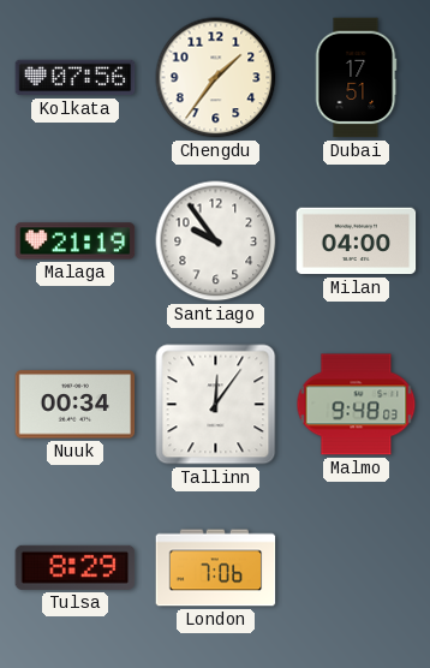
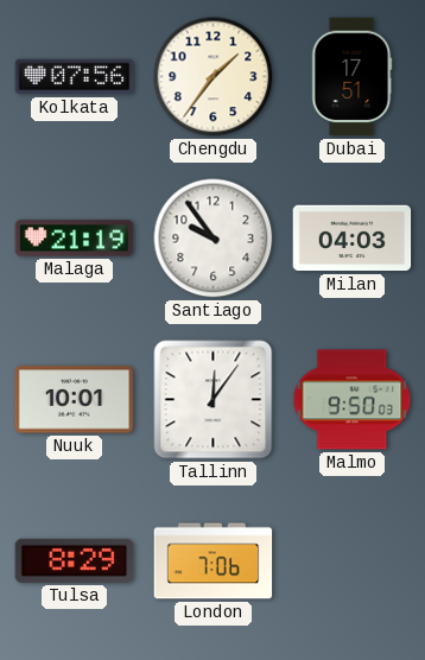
Milan: 04:00 -> 04:03 (353, 239)
Nuuk: 00:34 -> 10:01 (75, 400)
Malmo: 9:48 -> 9:50 (353, 400)
